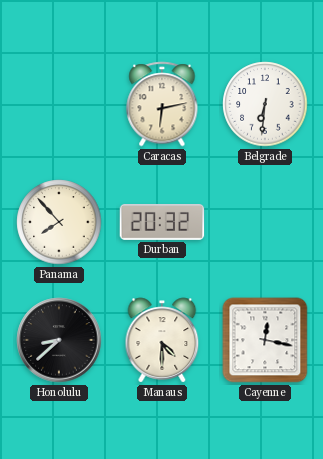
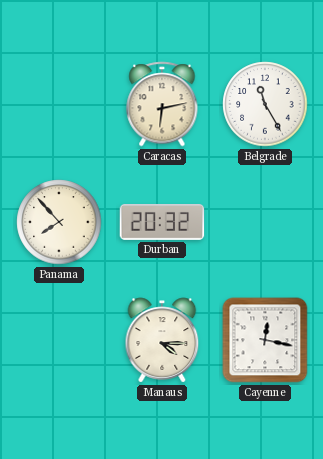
Belgrade: 6:31 -> 11:25 (265, 104)
Honolulu: 8:38 -> none (59, 340)
Manaus: 4:30 -> 4:15 (162, 340)
